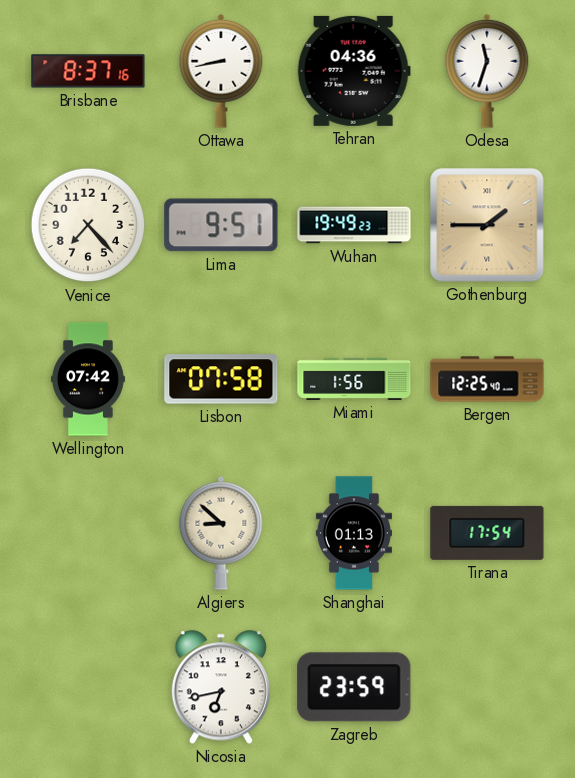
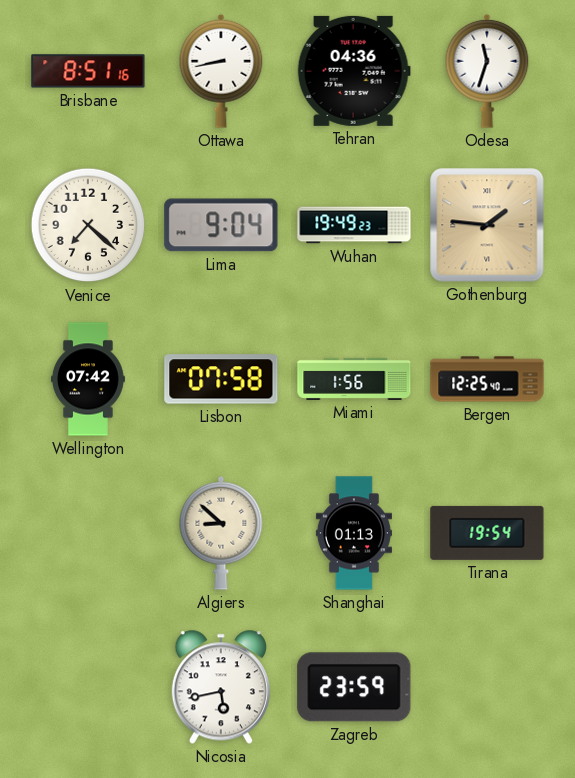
Brisbane: 8:37 -> 8:51 (88, 71)
Venice: 7:23 -> 7:22 (88, 225)
Lima: 9:51 -> 9:04 (221, 225)
Gothenburg: 1:45 -> 1:46 (487, 225)
Tirana: 17:54 -> 19:54 (487, 533)
Nicosia: 6:43 -> 5:43 (221, 687)
